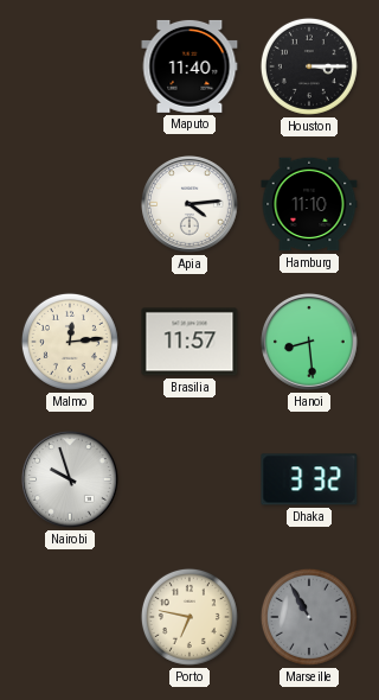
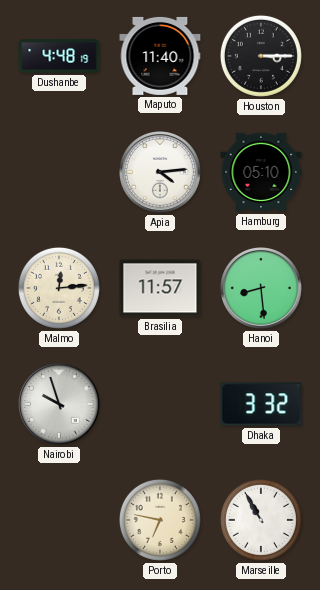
Dushanbe: none -> 4:48 (59, 56)
Hamburg: 11:10 -> 05:10 (261, 172)
Marseille dial: grey -> white (261, 520)
